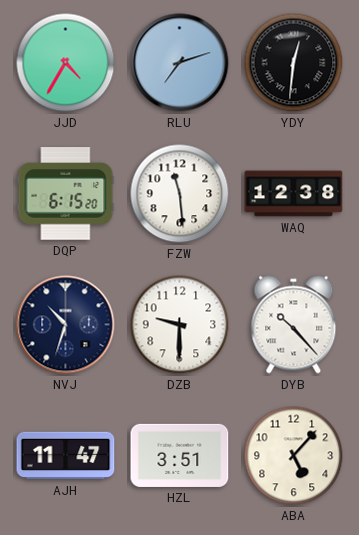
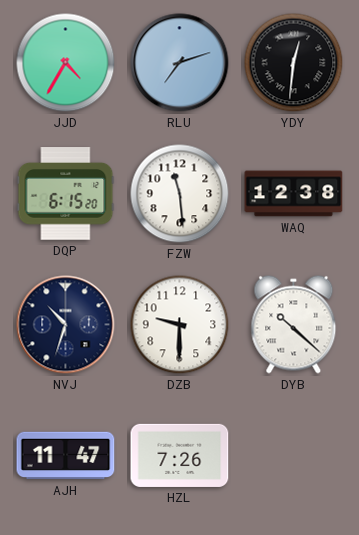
DYB: 10:23 -> 10:22 (294, 325)
HZL: 3:51 -> 7:26 (180, 455)
ABA: 5:07 -> none (294, 456)
